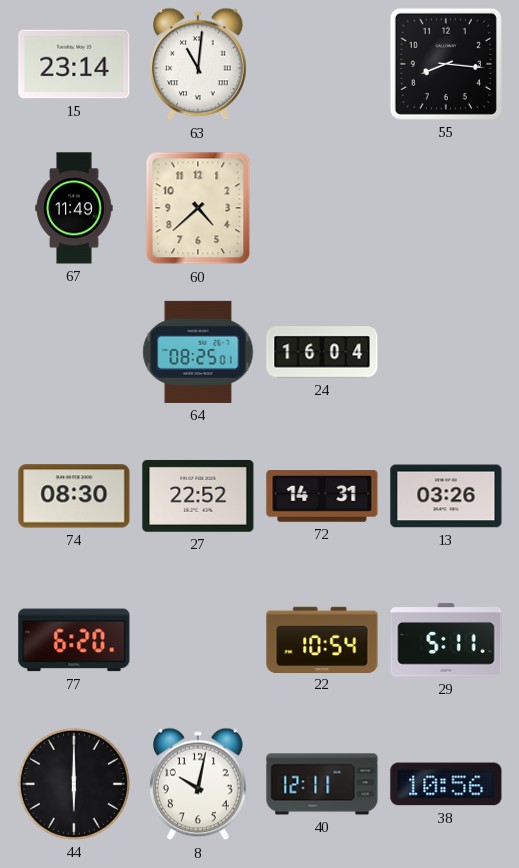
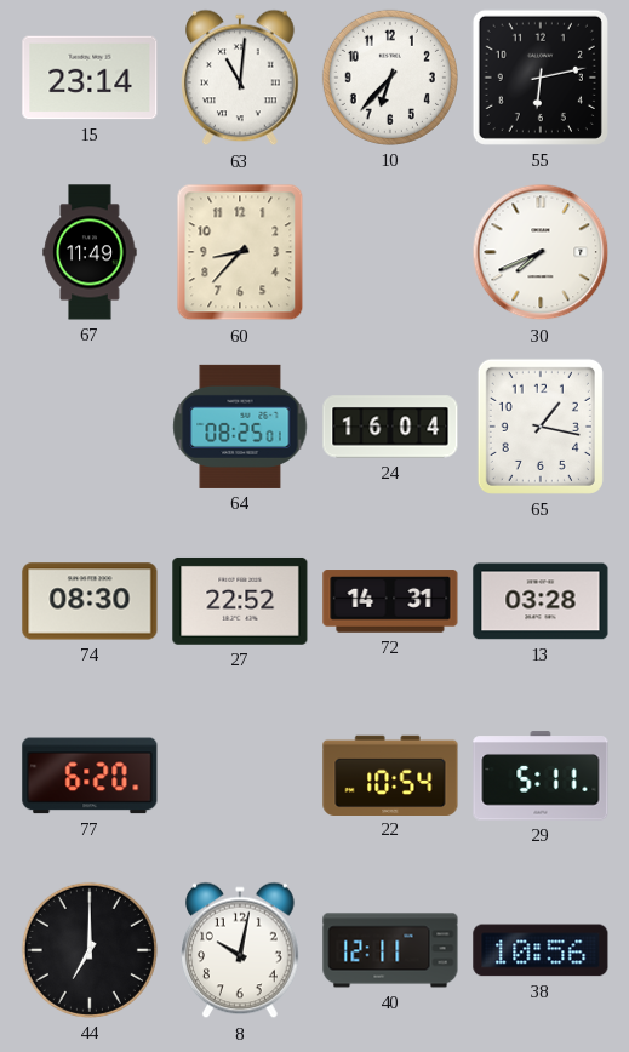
10: none -> 6:37 (390, 78)
55: 8:16 -> 6:13 (541, 78)
60: 4:38 -> 8:37 (240, 252)
30: none -> 7:41 (541, 252)
65: none -> 1:17 (541, 427)
13: 03:26 -> 03:28 (541, 601)
44: 6:00 -> 7:00 (90, 950)
